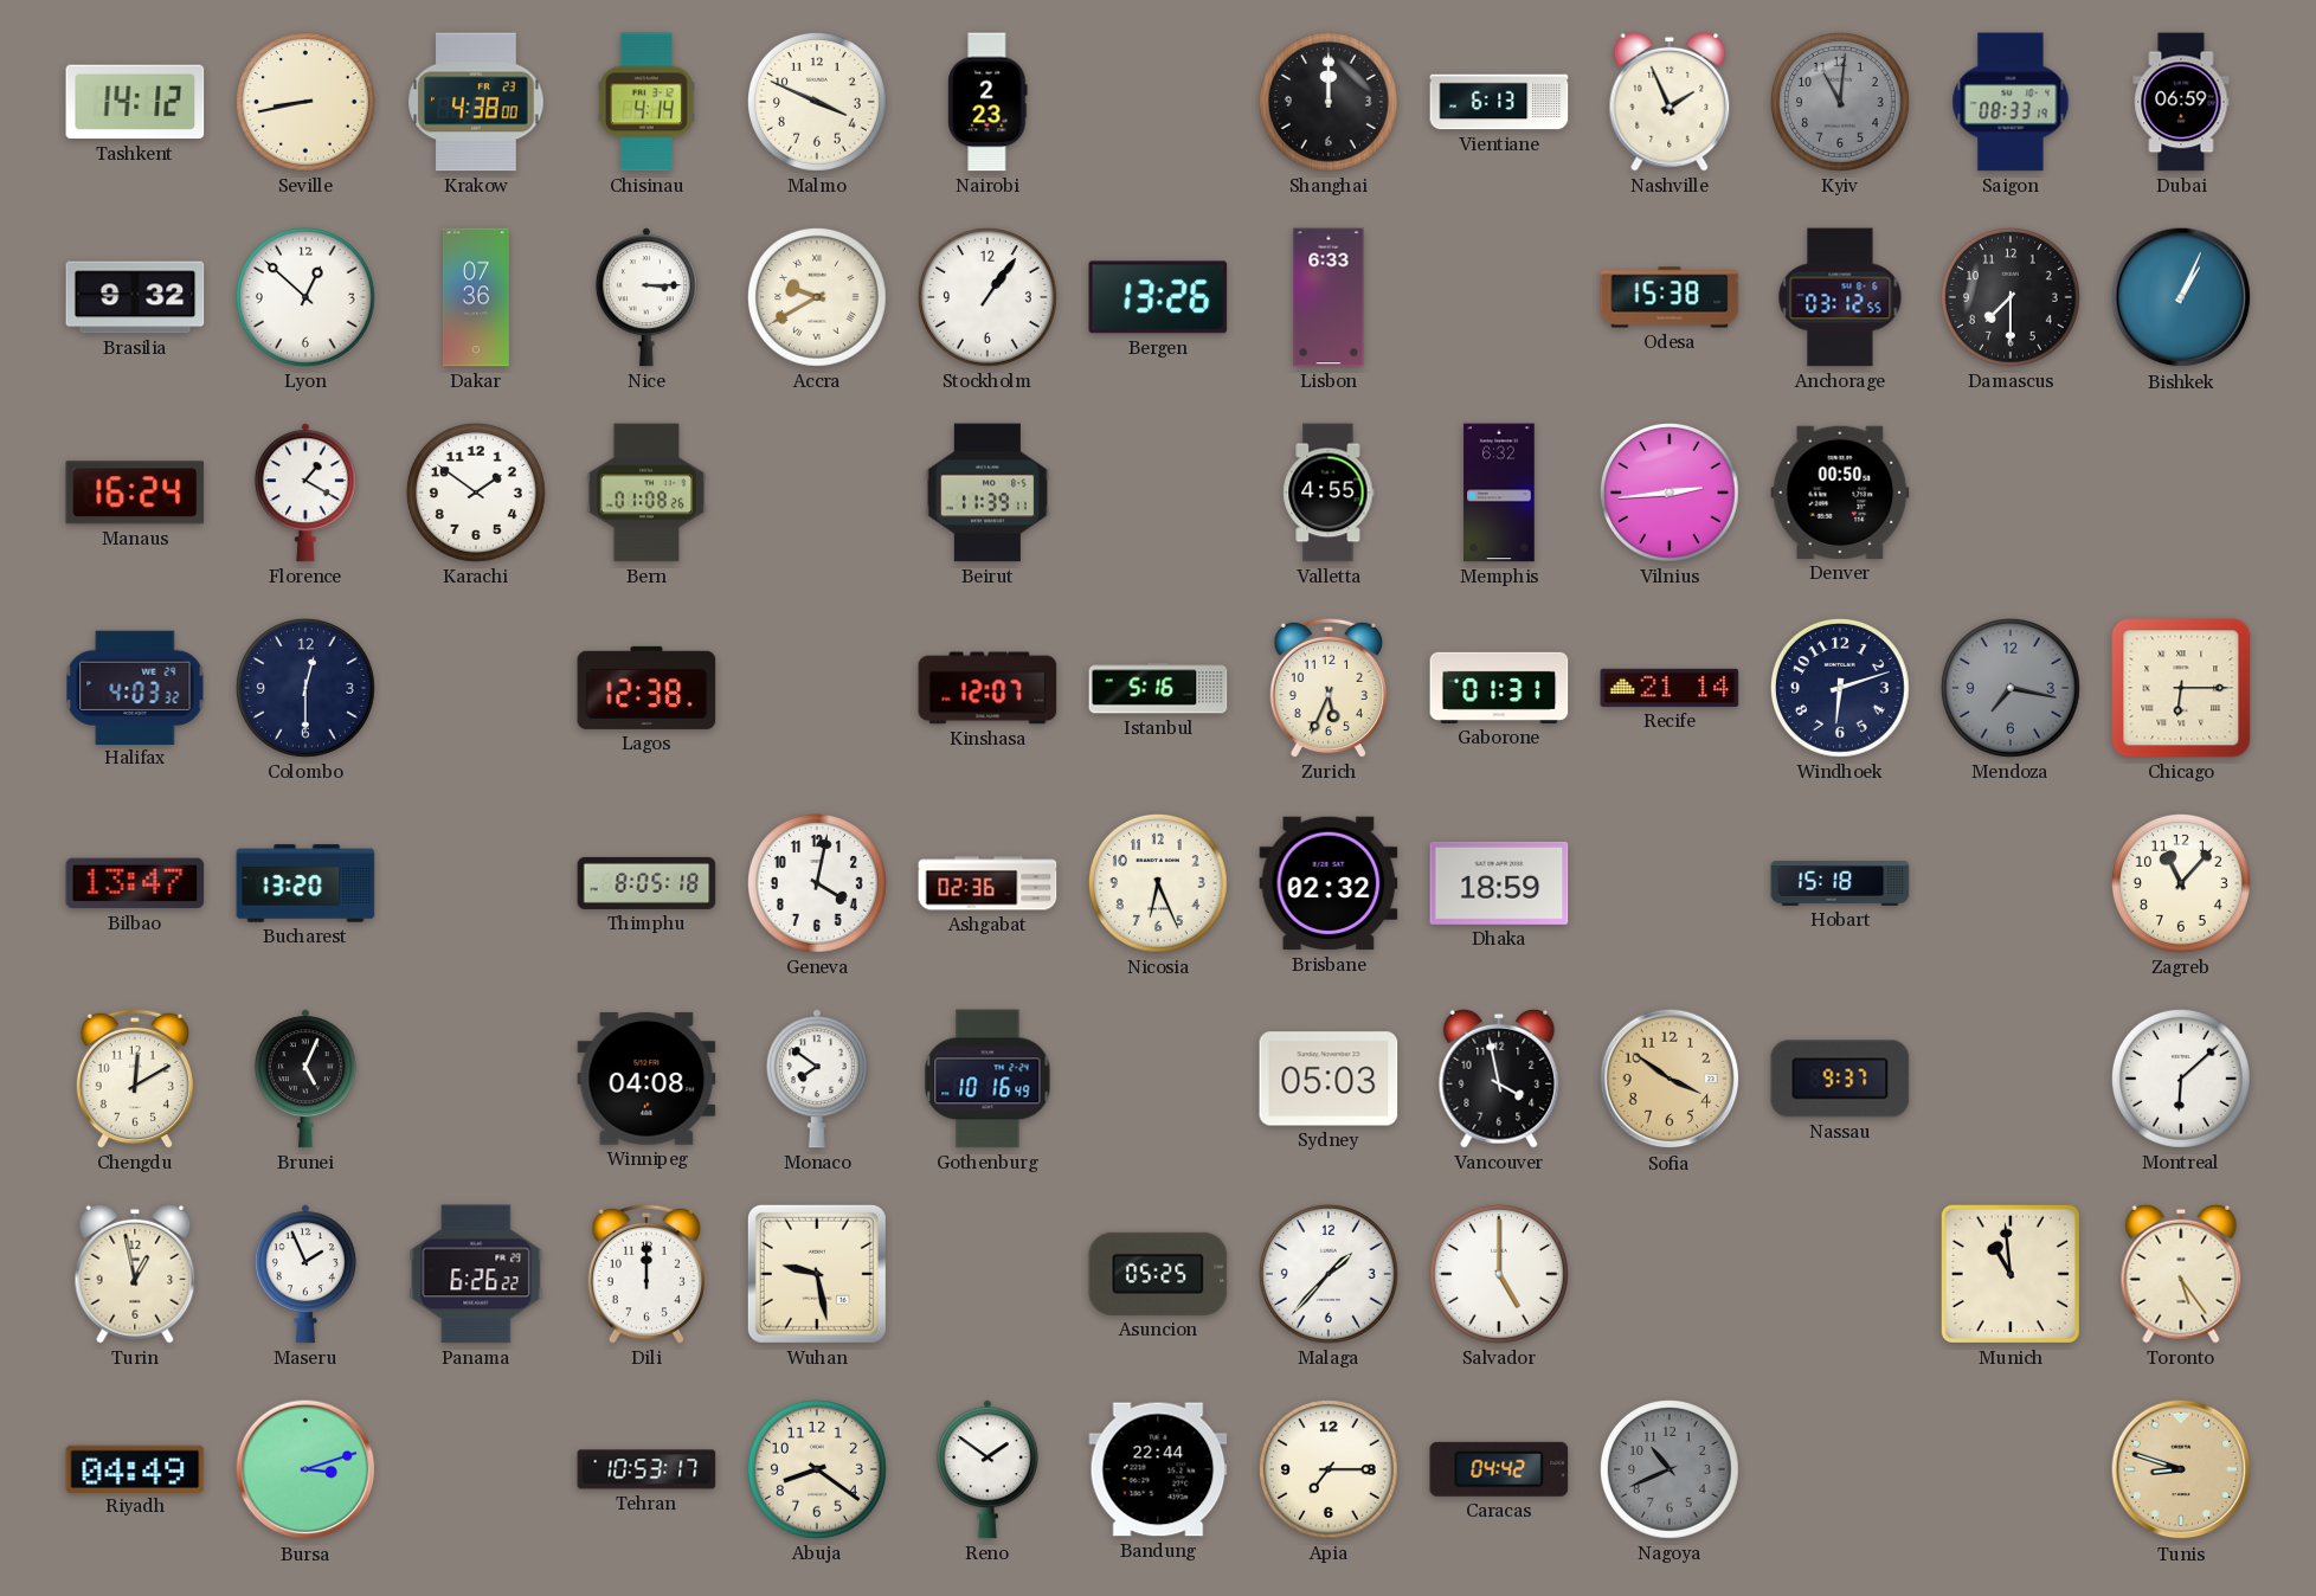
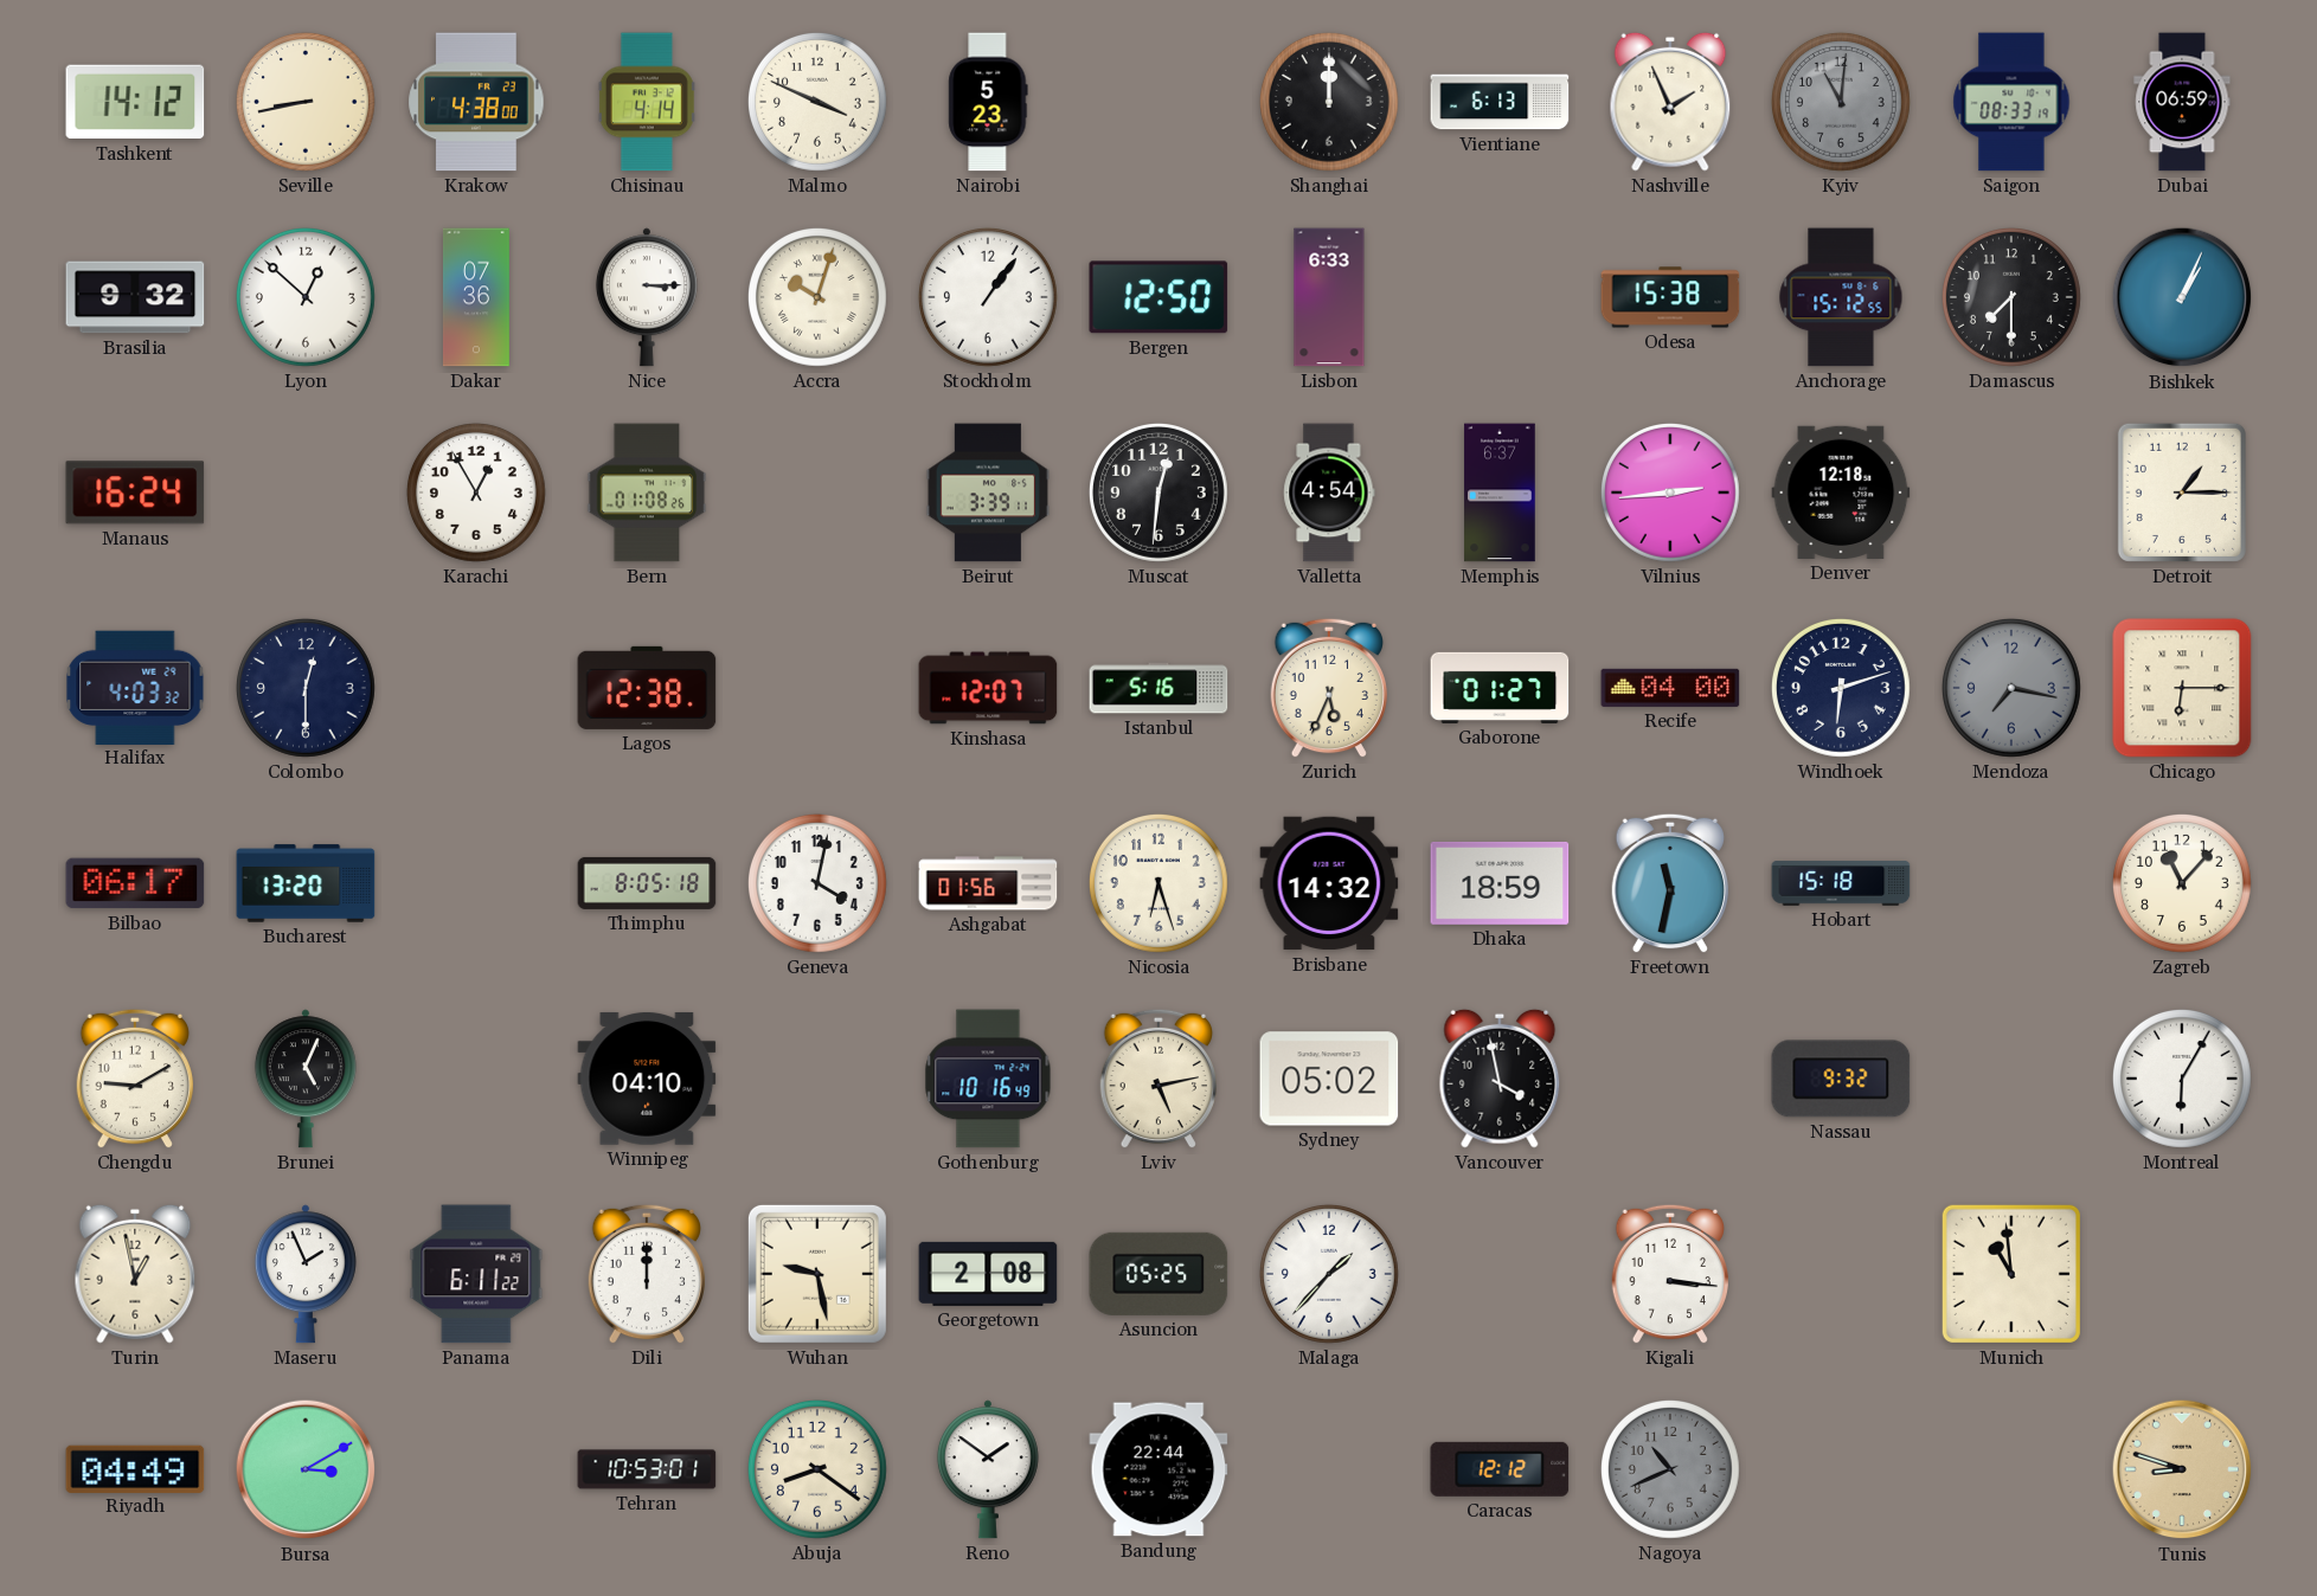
Nairobi: 2:23 -> 5:23 (988, 102)
Accra: 9:40 -> 10:03 (817, 297)
Bergen: 13:26 -> 12:50 (1158, 297)
Anchorage: 03:12 -> 15:12 (1841, 297)
Florence: 1:20 -> none (305, 493)
Karachi: 1:51 -> 12:55 (476, 493)
Beirut: 11:39 -> 3:39 (988, 493)
Muscat: none -> 12:31 (1158, 493)
Valletta: 4:55 -> 4:54 (1329, 493)
Memphis: 6:32 -> 6:37 (1500, 493)
Denver: 00:50 -> 12:18 (1841, 493)
Detroit: none -> 1:15 (2182, 493)
Gaborone: 01:31 -> 01:27 (1500, 688)
Recife: 21:14 -> 04:00 (1670, 688)
Bilbao: 13:47 -> 06:17 (135, 883)
Ashgabat: 02:36 -> 01:56 (988, 883)
Nicosia: 6:26 -> 6:27 (1158, 883)
Brisbane: 02:32 -> 14:32 (1329, 883)
Freetown: none -> 11:32 (1669, 883)
Chengdu: 12:10 -> 9:10 (134, 1079)
Winnipeg: 04:08 -> 04:10 (647, 1079)
Monaco: 7:51 -> none (817, 1079)
Lviv: none -> 5:13 (1157, 1079)
Sydney: 05:03 -> 05:02 (1329, 1079)
Sofia: 3:51 -> none (1670, 1079)
Nassau: 9:37 -> 9:32 (1841, 1079)
Montreal: 6:08 -> 6:05 (2182, 1079)
Panama: 6:26 -> 6:11 (476, 1274)
Georgetown: none -> 2:08 (988, 1274)
Salvador: 5:00 -> none (1499, 1274)
Kigali: none -> 3:16 (1669, 1274)
Toronto: 5:24 -> none (2181, 1274)
Bursa: 3:12 -> 3:10 (306, 1469)
Tehran: 10:53:17 -> 10:53:01 (647, 1469)
Apia: 7:15 -> none (1329, 1469)
Caracas: 04:42 -> 12:12 (1500, 1469)
